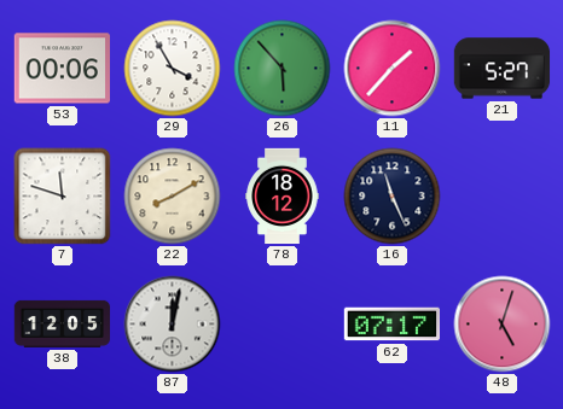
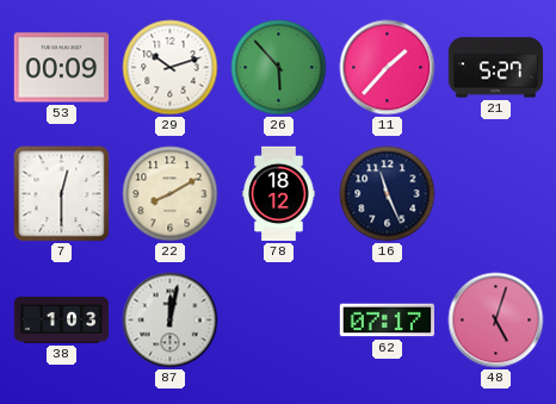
53: 00:06 -> 00:09 (61, 68)
29: 3:55 -> 10:12 (171, 68)
7: 11:48 -> 12:30 (62, 194)
38: 12:05 -> 1:03 (62, 319)
